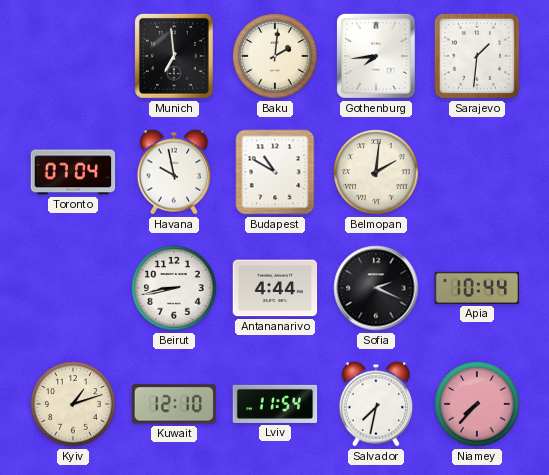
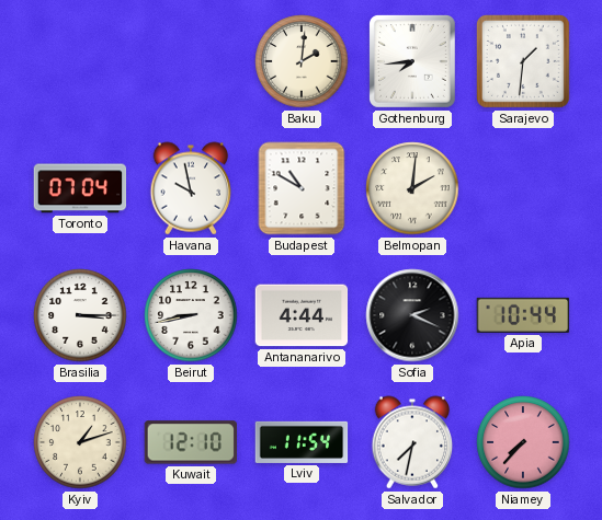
Munich: 6:59 -> none (174, 56)
Brasilia: none -> 3:15 (80, 315)
